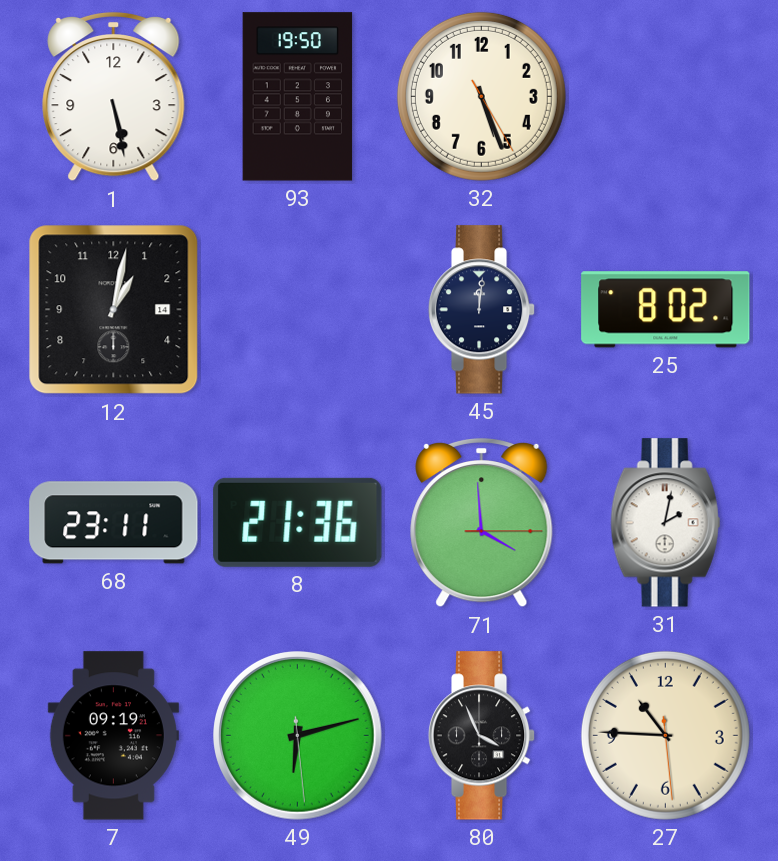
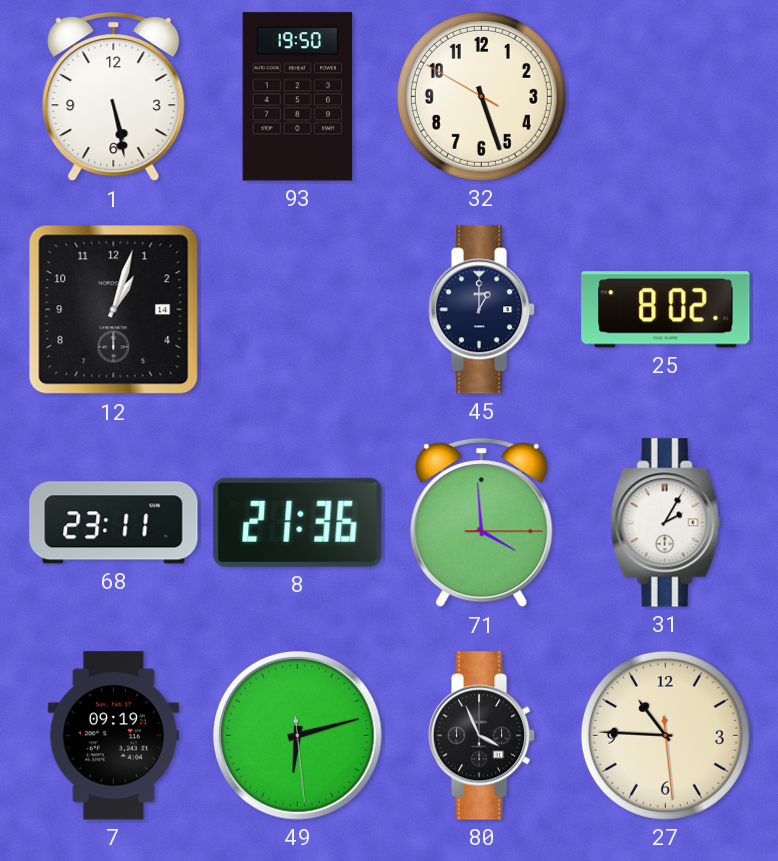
32: 5:26:25 -> 5:26:50 (481, 96)
12: 1:02 -> 1:03 (114, 310)
45: 12:01 -> 1:00 (482, 310)
31: 2:02 -> 2:05 (666, 523)
